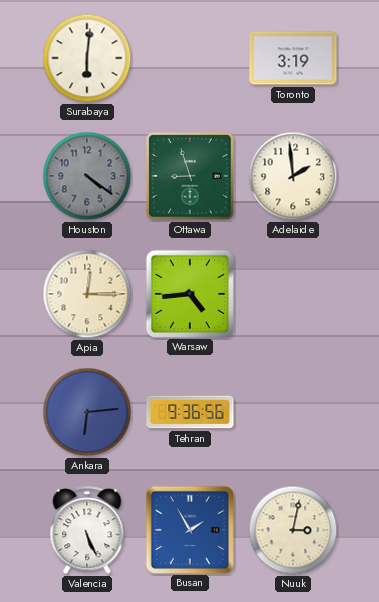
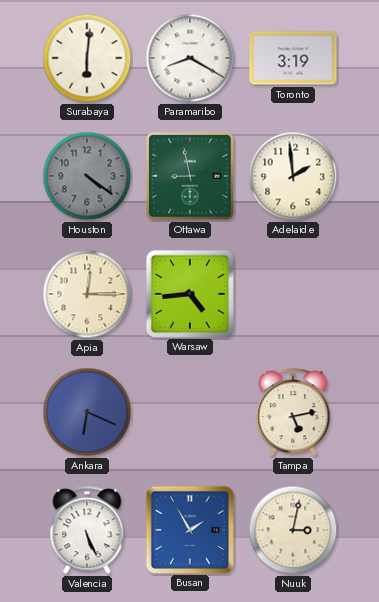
Paramaribo: none -> 8:20 (190, 58)
Ottawa: 8:57 -> 8:58 (190, 176)
Ankara: 6:14 -> 6:19 (87, 412)
Tehran: 9:36 -> none (190, 412)
Tampa: none -> 5:13 (293, 413)
